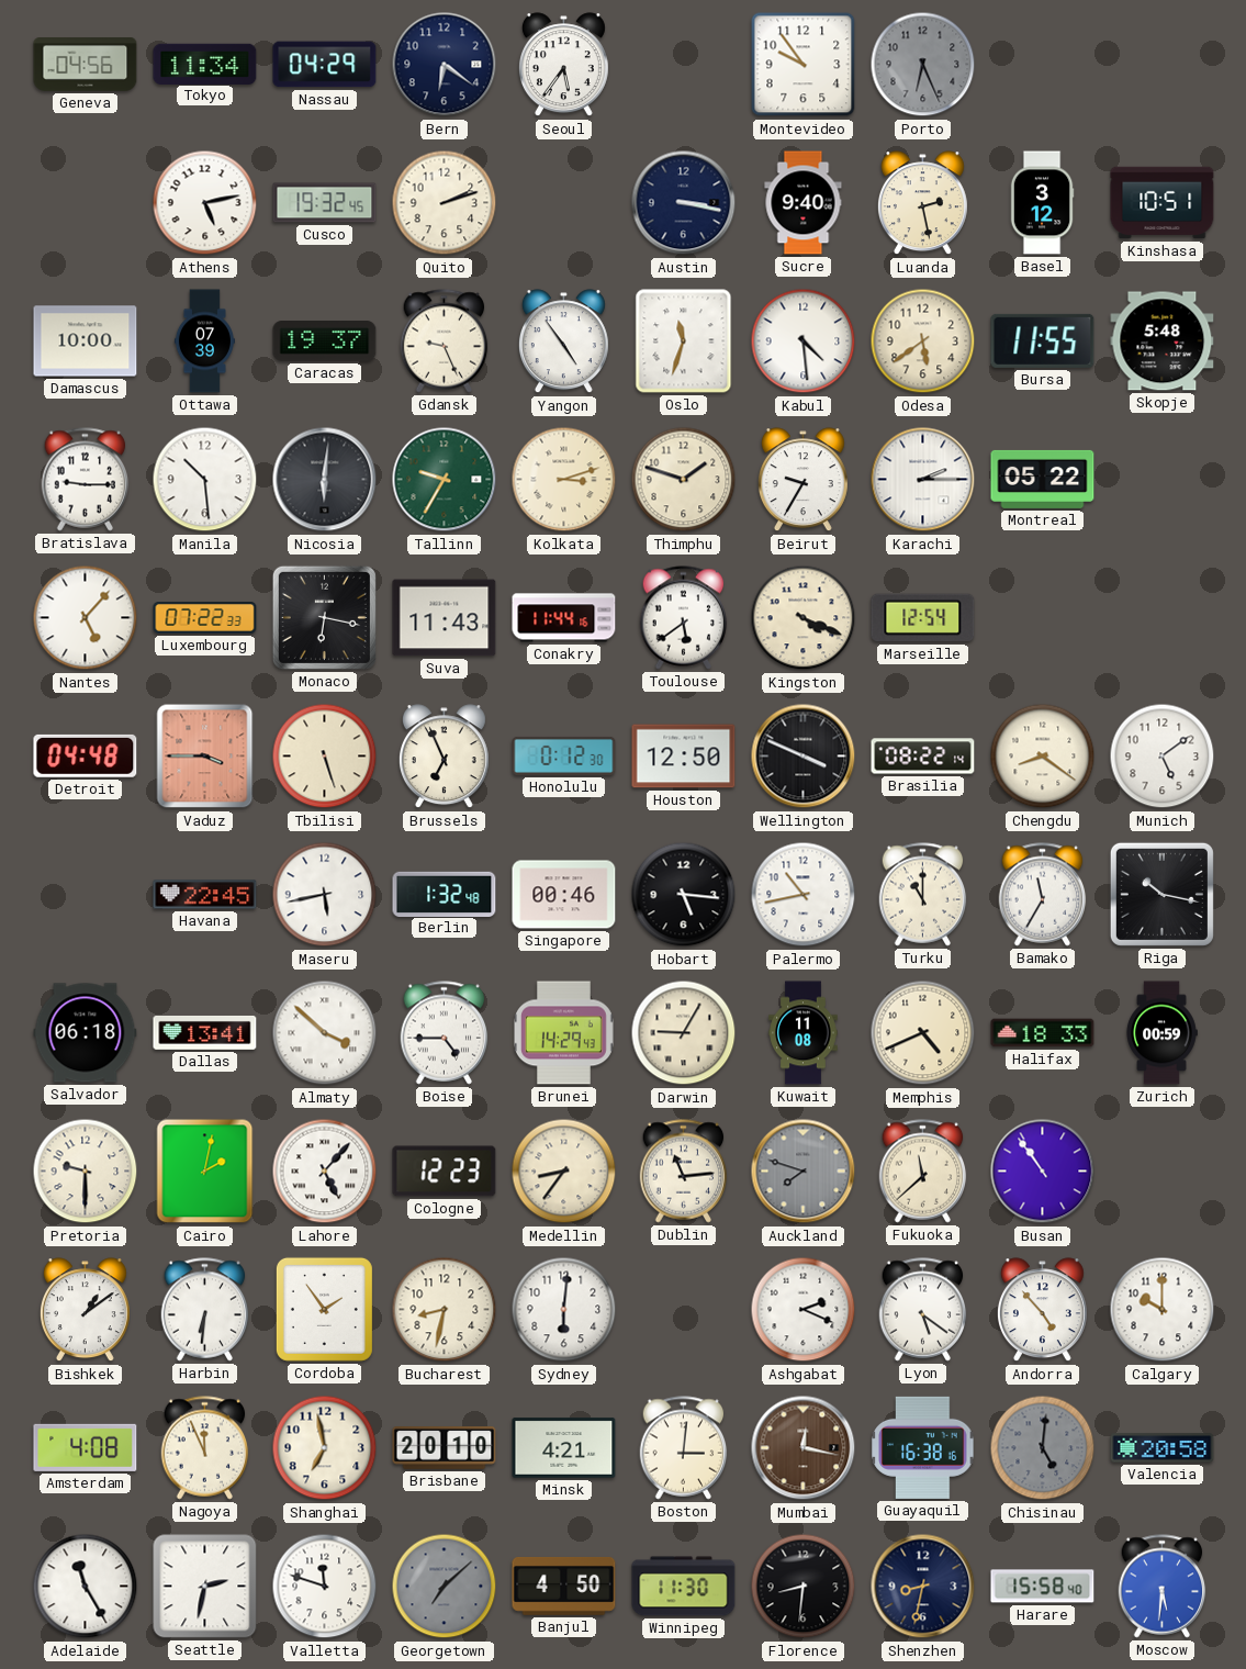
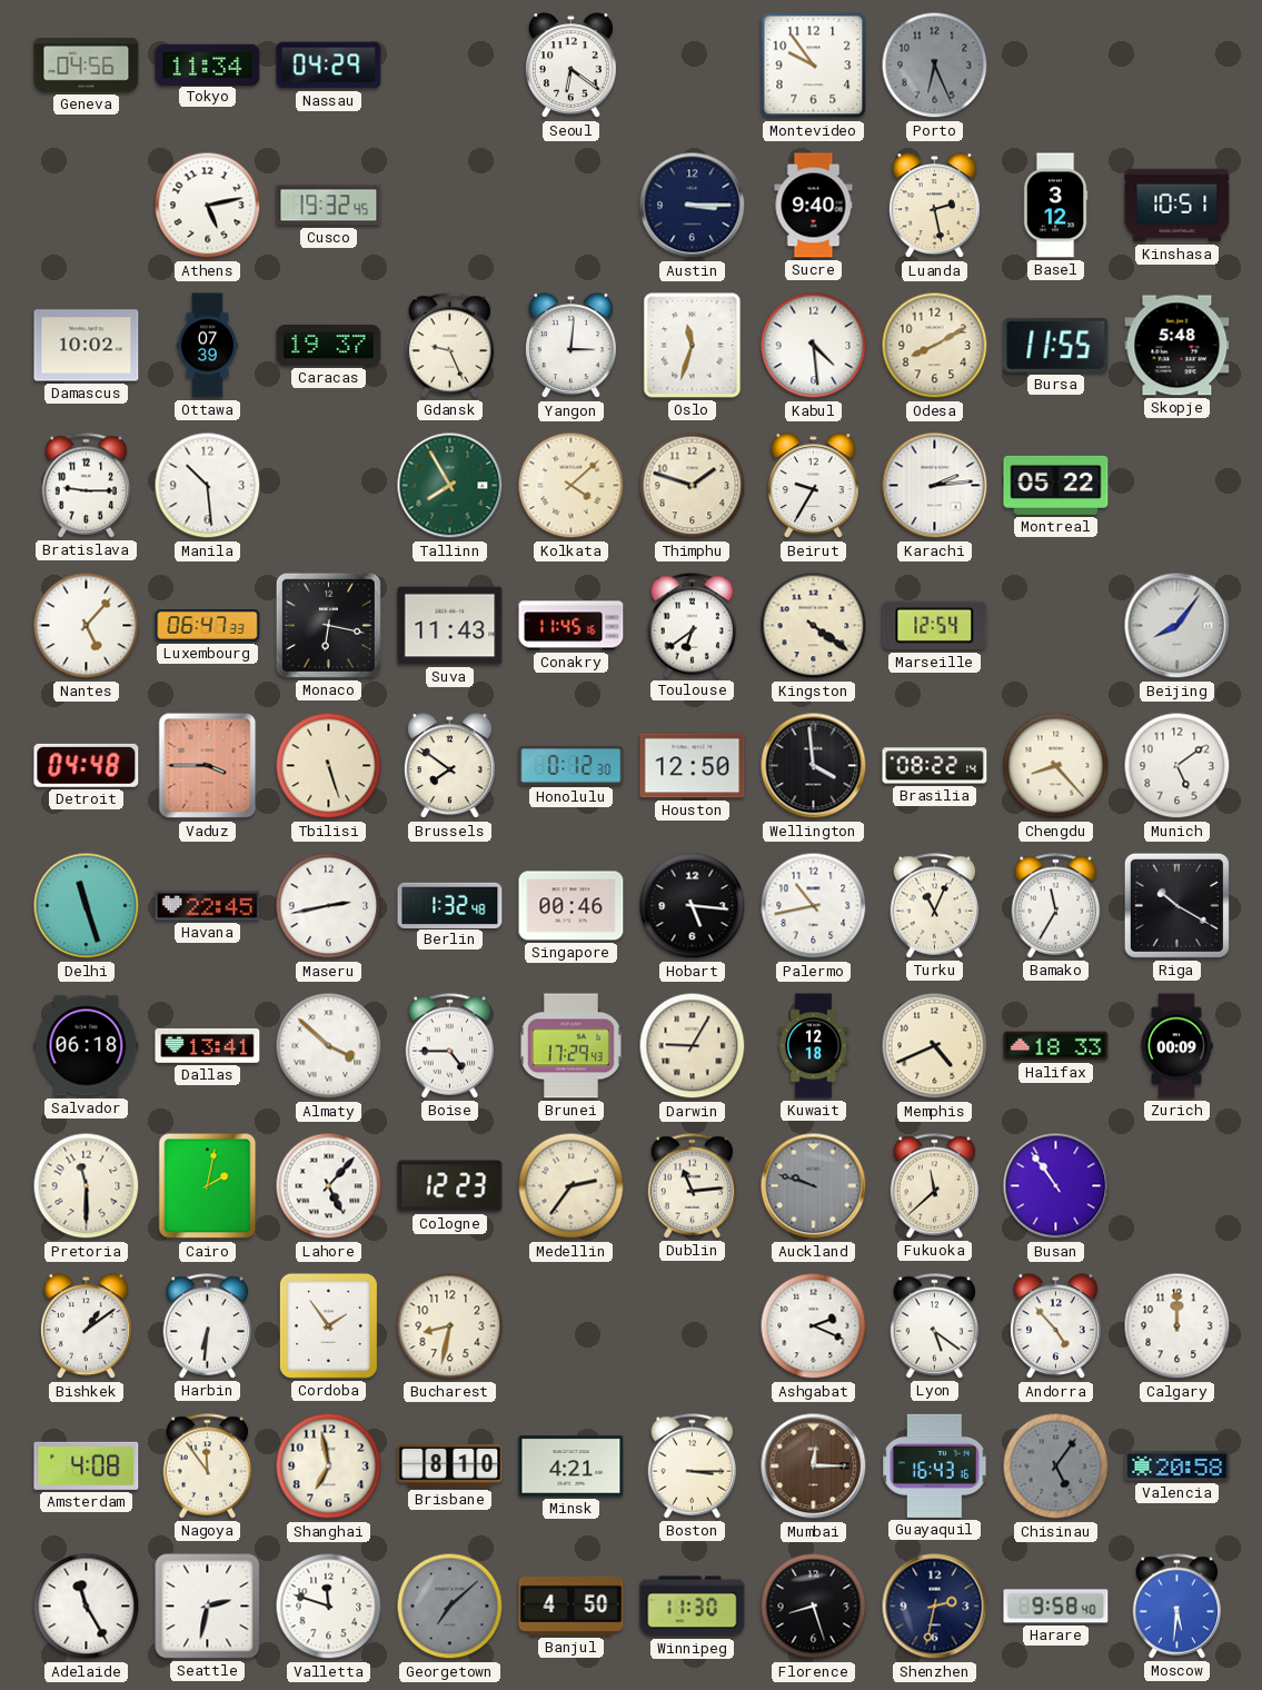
Bern: 6:21 -> none (445, 65)
Seoul: 5:36 -> 6:21 (570, 66)
Quito: 2:12 -> none (445, 203)
Austin: 3:17 -> 3:15 (693, 206)
Damascus: 10:00 -> 10:02 (87, 346)
Yangon: 4:54 -> 3:01 (570, 346)
Odesa: 5:39 -> 8:10 (935, 346)
Nicosia: 6:01 -> none (325, 480)
Tallinn: 9:35 -> 7:55 (450, 486)
Kolkata: 3:12 -> 4:08 (572, 486)
Karachi: 2:15 -> 2:14 (935, 486)
Luxembourg: 07:22 -> 06:47 (208, 626)
Conakry: 11:44 -> 11:45 (572, 626)
Toulouse: 5:39 -> 6:39 (693, 626)
Kingston: 4:19 -> 4:21 (814, 626)
Beijing: none -> 8:06 (1177, 626)
Brussels: 6:56 -> 7:51 (449, 766)
Wellington: 3:49 -> 3:59 (814, 766)
Chengdu: 8:21 -> 8:23 (1056, 766)
Delhi: none -> 11:27 (87, 906)
Maseru: 5:43 -> 2:43 (329, 906)
Turku: 11:00 -> 11:04 (935, 906)
Riga: 10:17 -> 10:20 (1176, 905)
Brunei: 14:29 -> 17:29 (570, 1046)
Kuwait: 11:08 -> 12:18 (814, 1046)
Zurich: 00:59 -> 00:09 (1176, 1046)
Pretoria: 9:30 -> 11:30 (87, 1186)
Medellin: 8:36 -> 2:36 (572, 1186)
Auckland: 7:48 -> 9:48 (814, 1186)
Sydney: 6:01 -> none (564, 1310)
Calgary: 10:00 -> 12:00 (1177, 1326)
Nagoya: 11:56 -> 11:54 (208, 1467)
Brisbane: 20:10 -> 8:10 (450, 1467)
Boston: 3:01 -> 3:15 (693, 1467)
Mumbai: 12:17 -> 12:15 (814, 1467)
Guayaquil: 16:38 -> 16:43 (935, 1465)
Chisinau: 5:01 -> 5:06 (1056, 1467)
Florence: 8:31 -> 8:27 (814, 1607)
Shenzhen: 8:32 -> 2:32 (935, 1607)
Harare: 15:58 -> 9:58 (1056, 1607)
